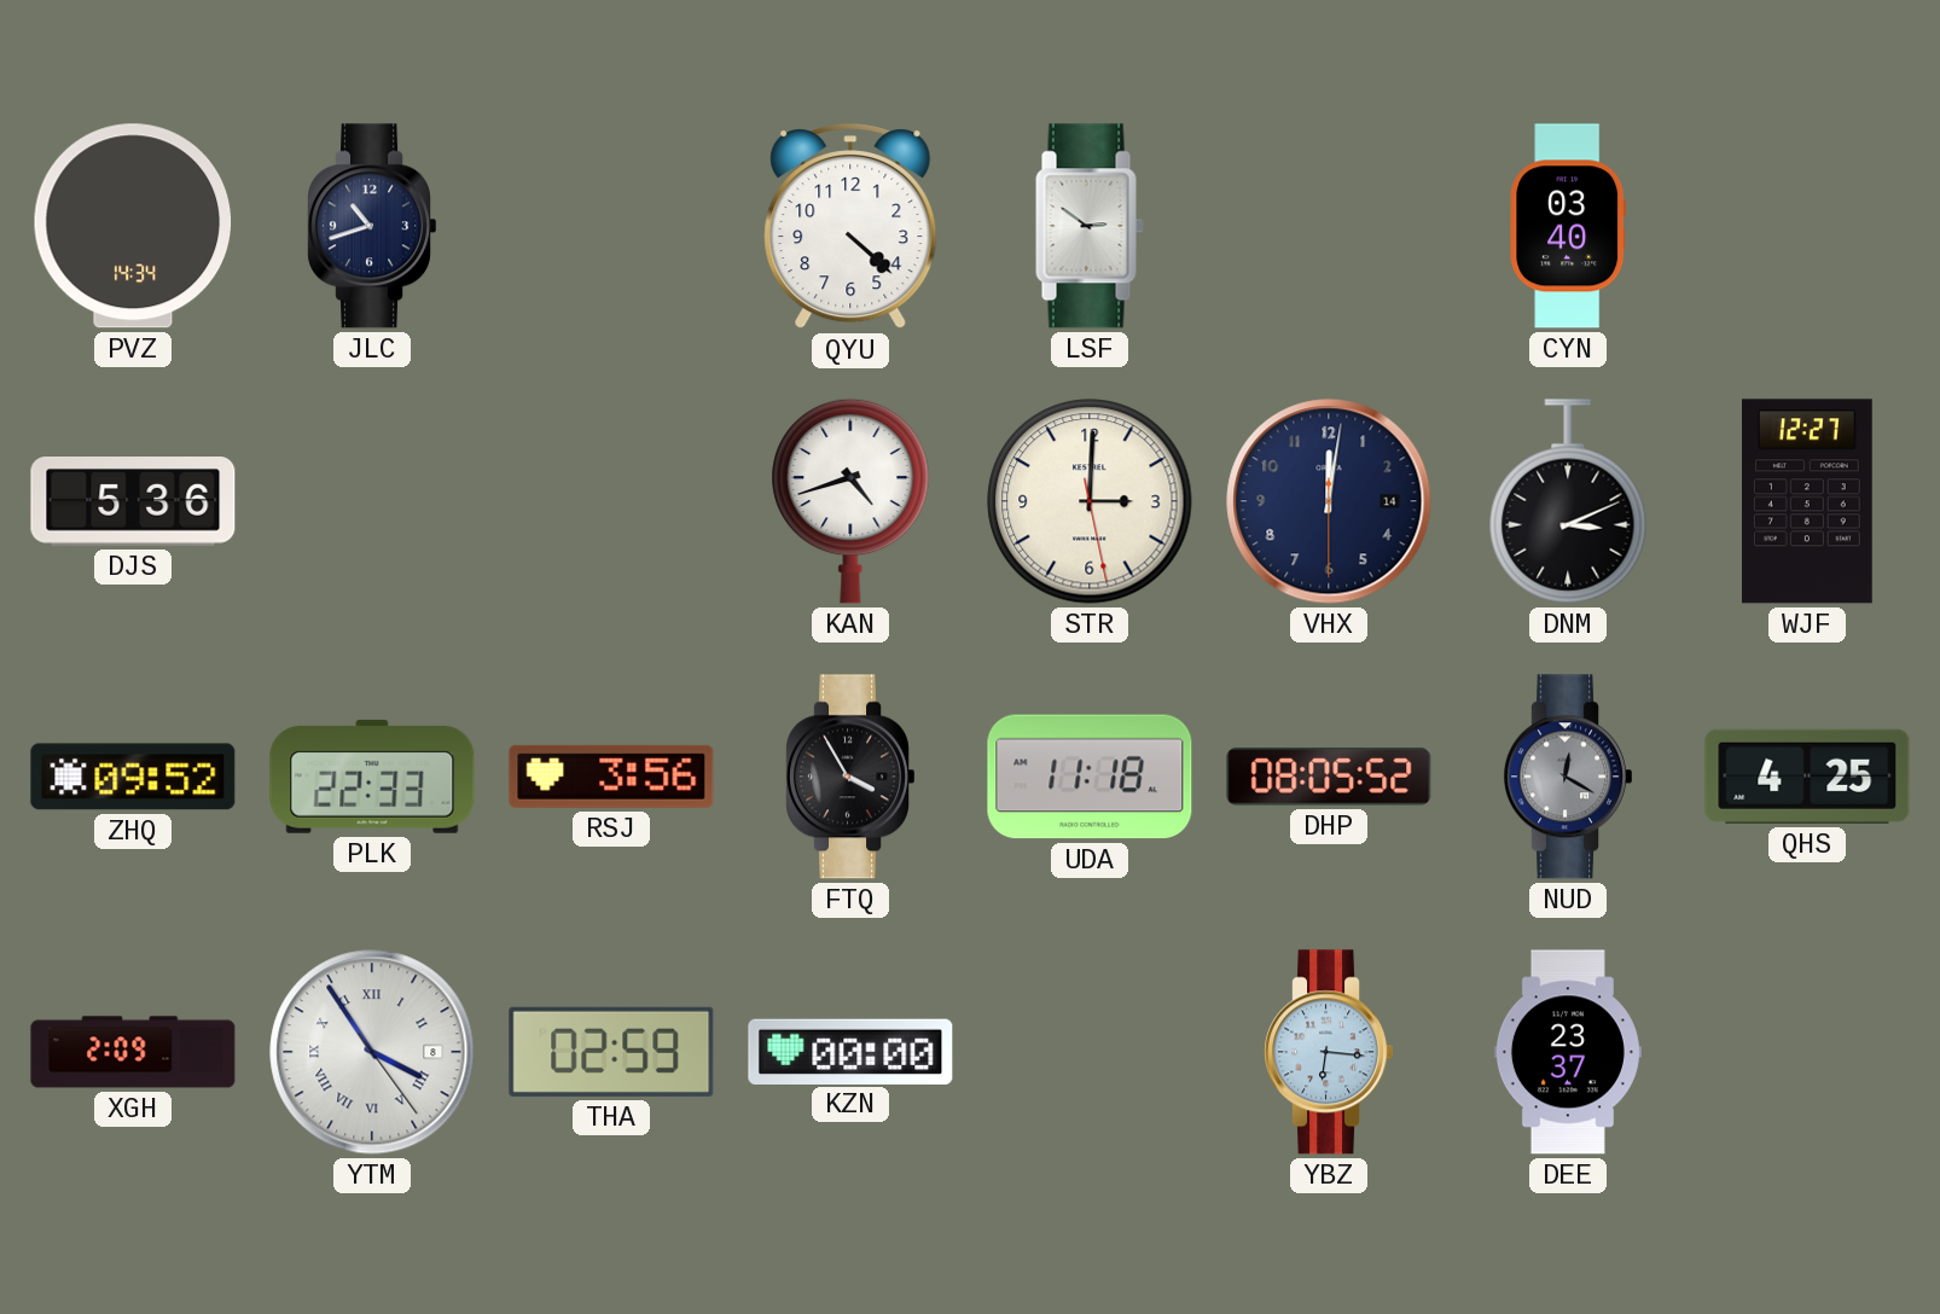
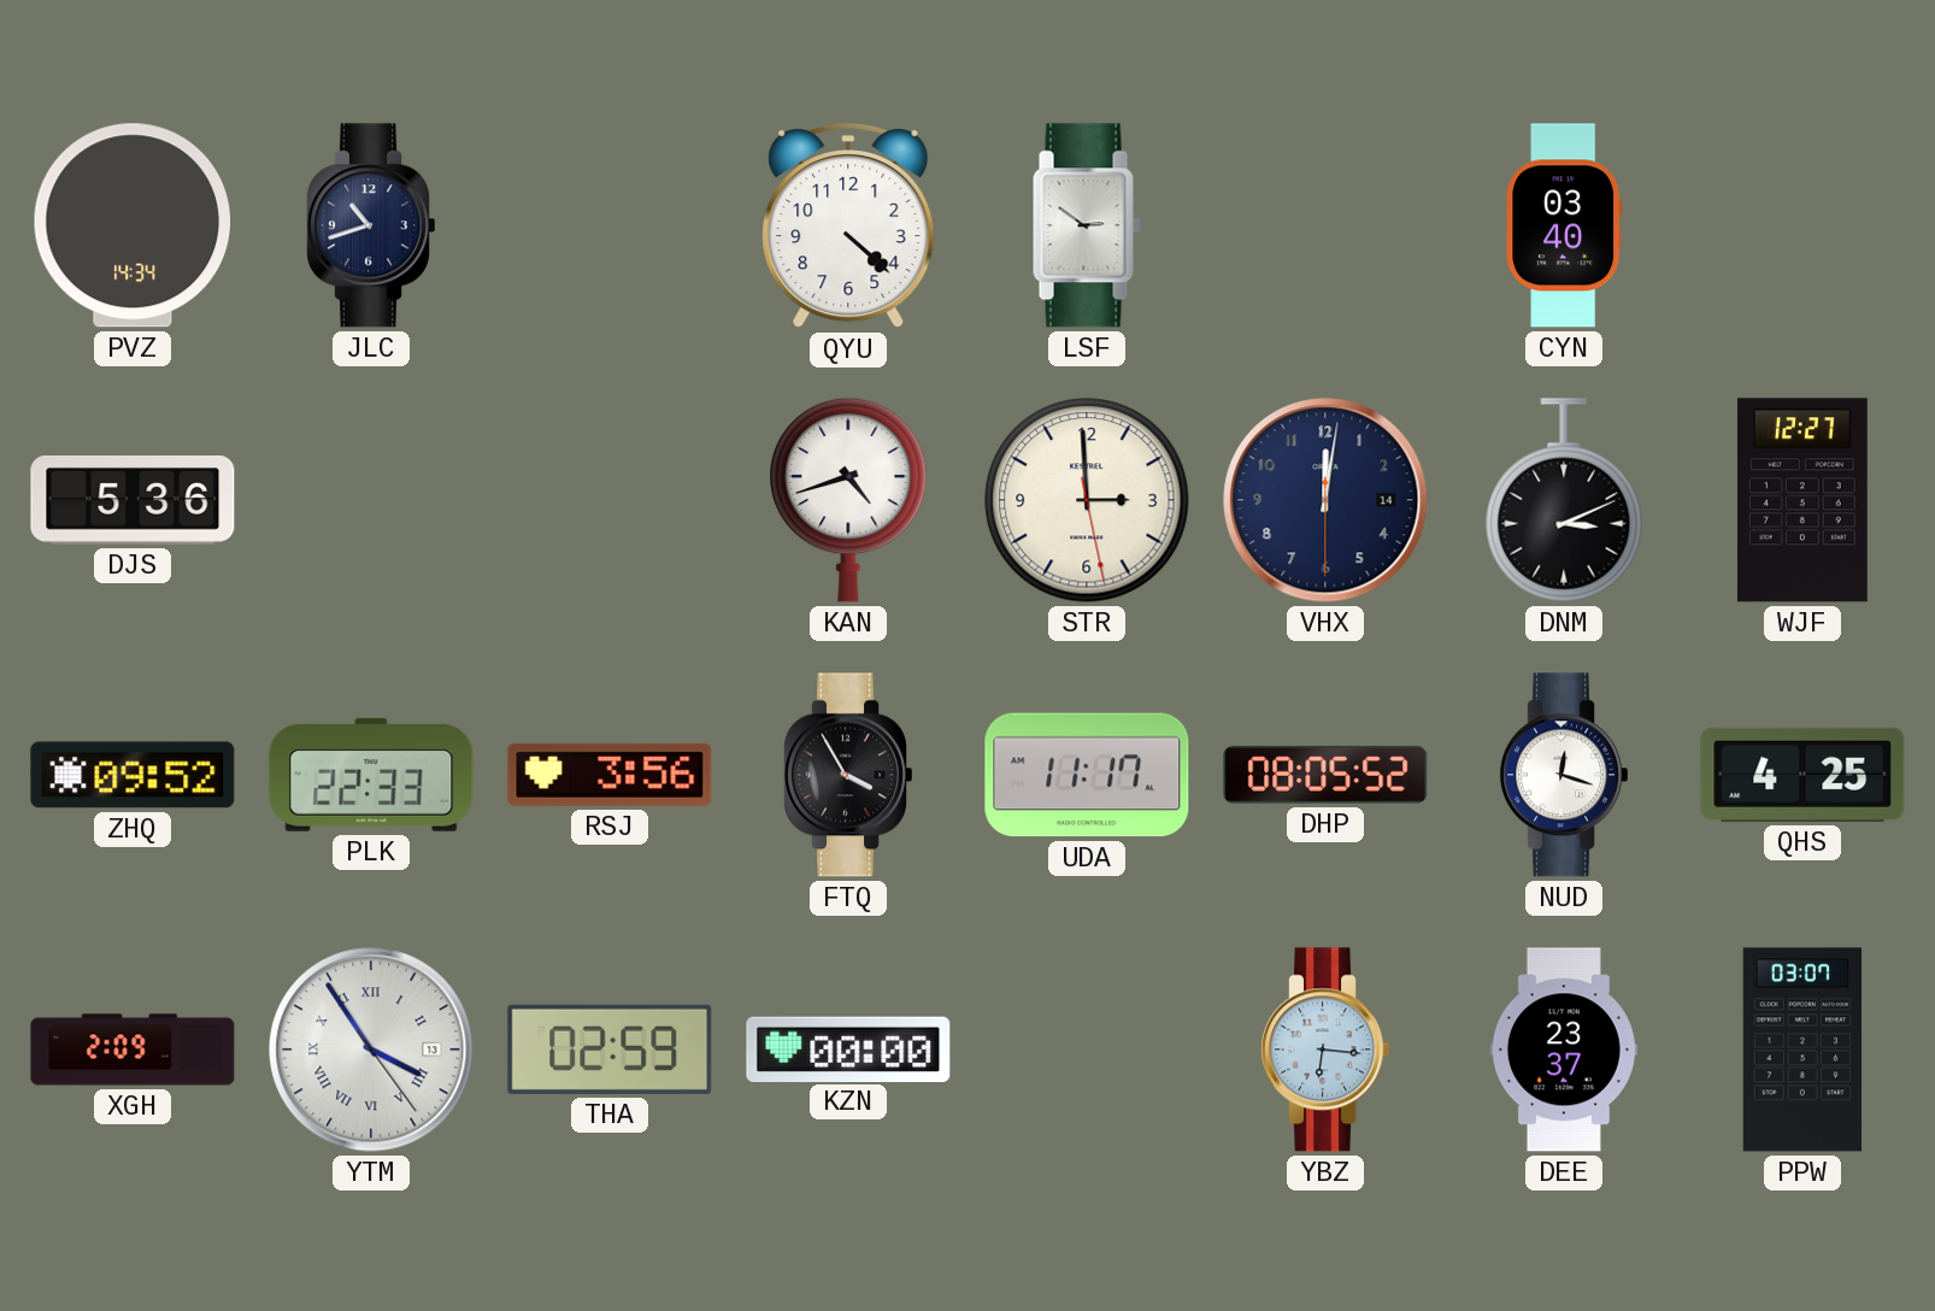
STR: 3:00 -> 2:59 (1087, 500)
UDA: 11:18 -> 11:17 (1087, 775)
NUD: 12:20 -> 12:18 (1563, 775)
NUD dial: grey -> white (1563, 775)
YTM date: 8 -> 13 (371, 1050)
PPW: none -> 03:07 (1802, 1050)
